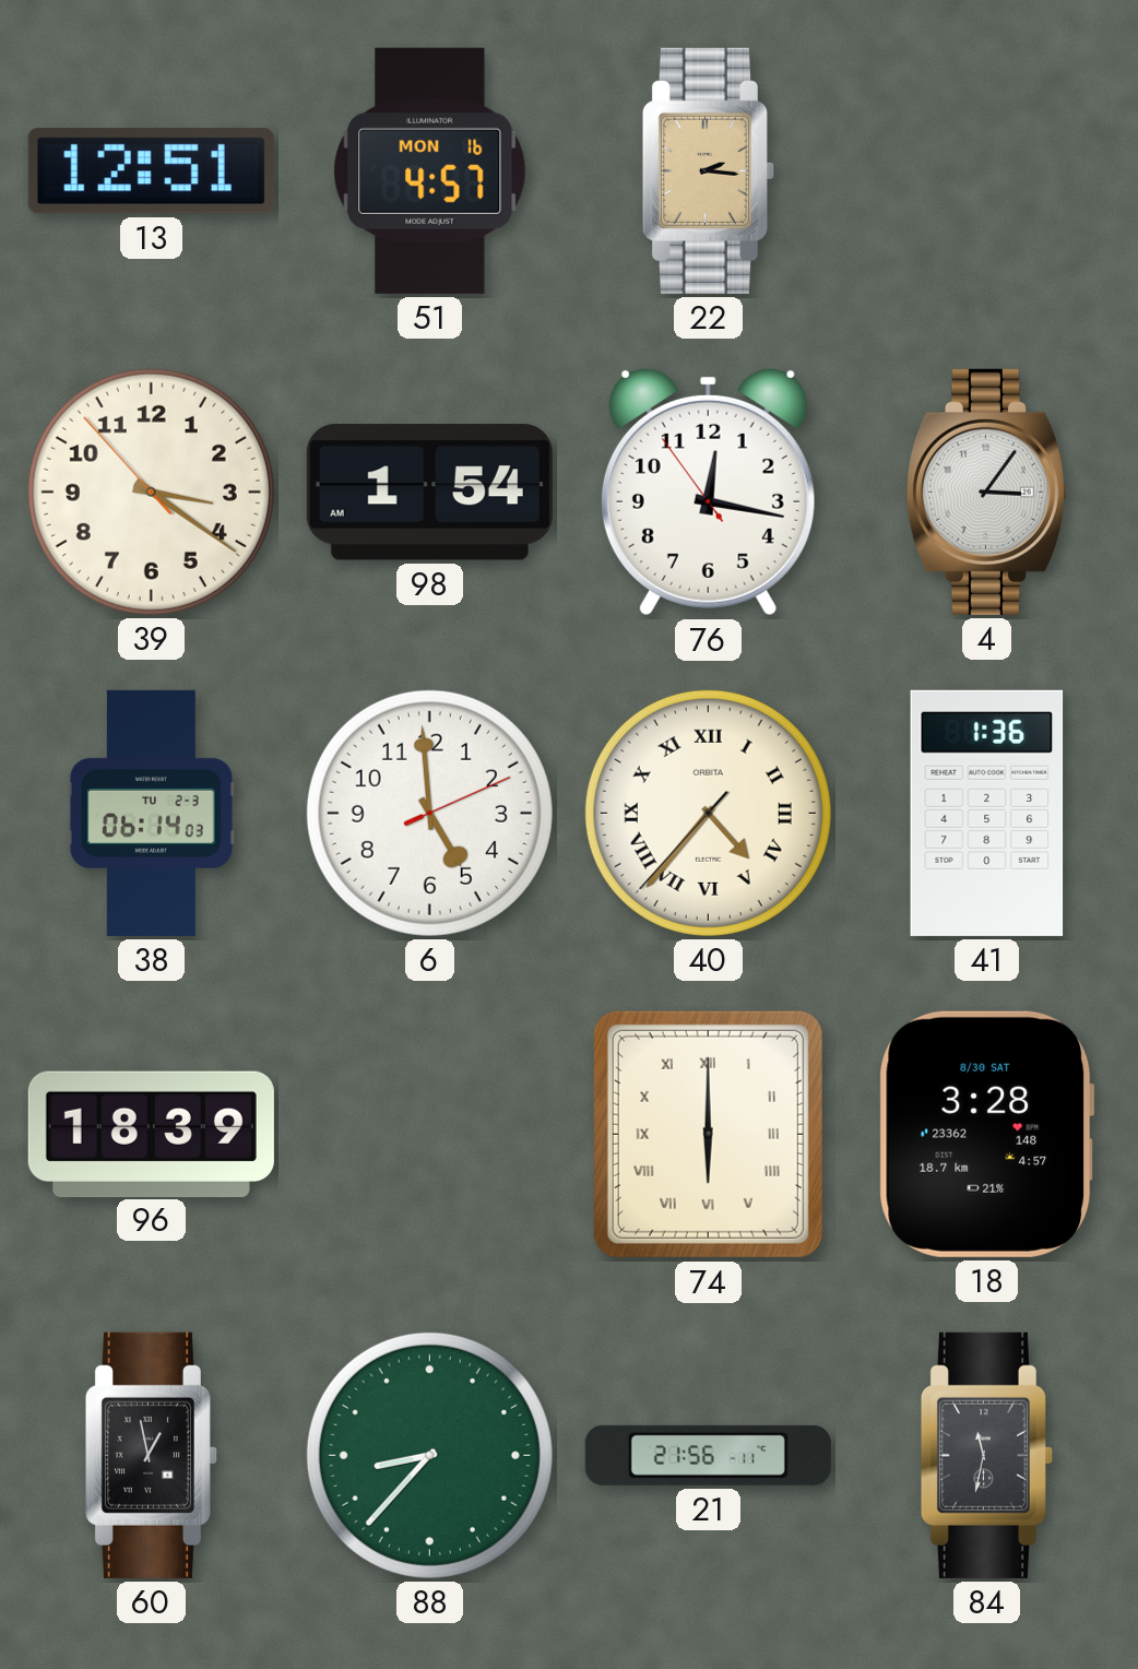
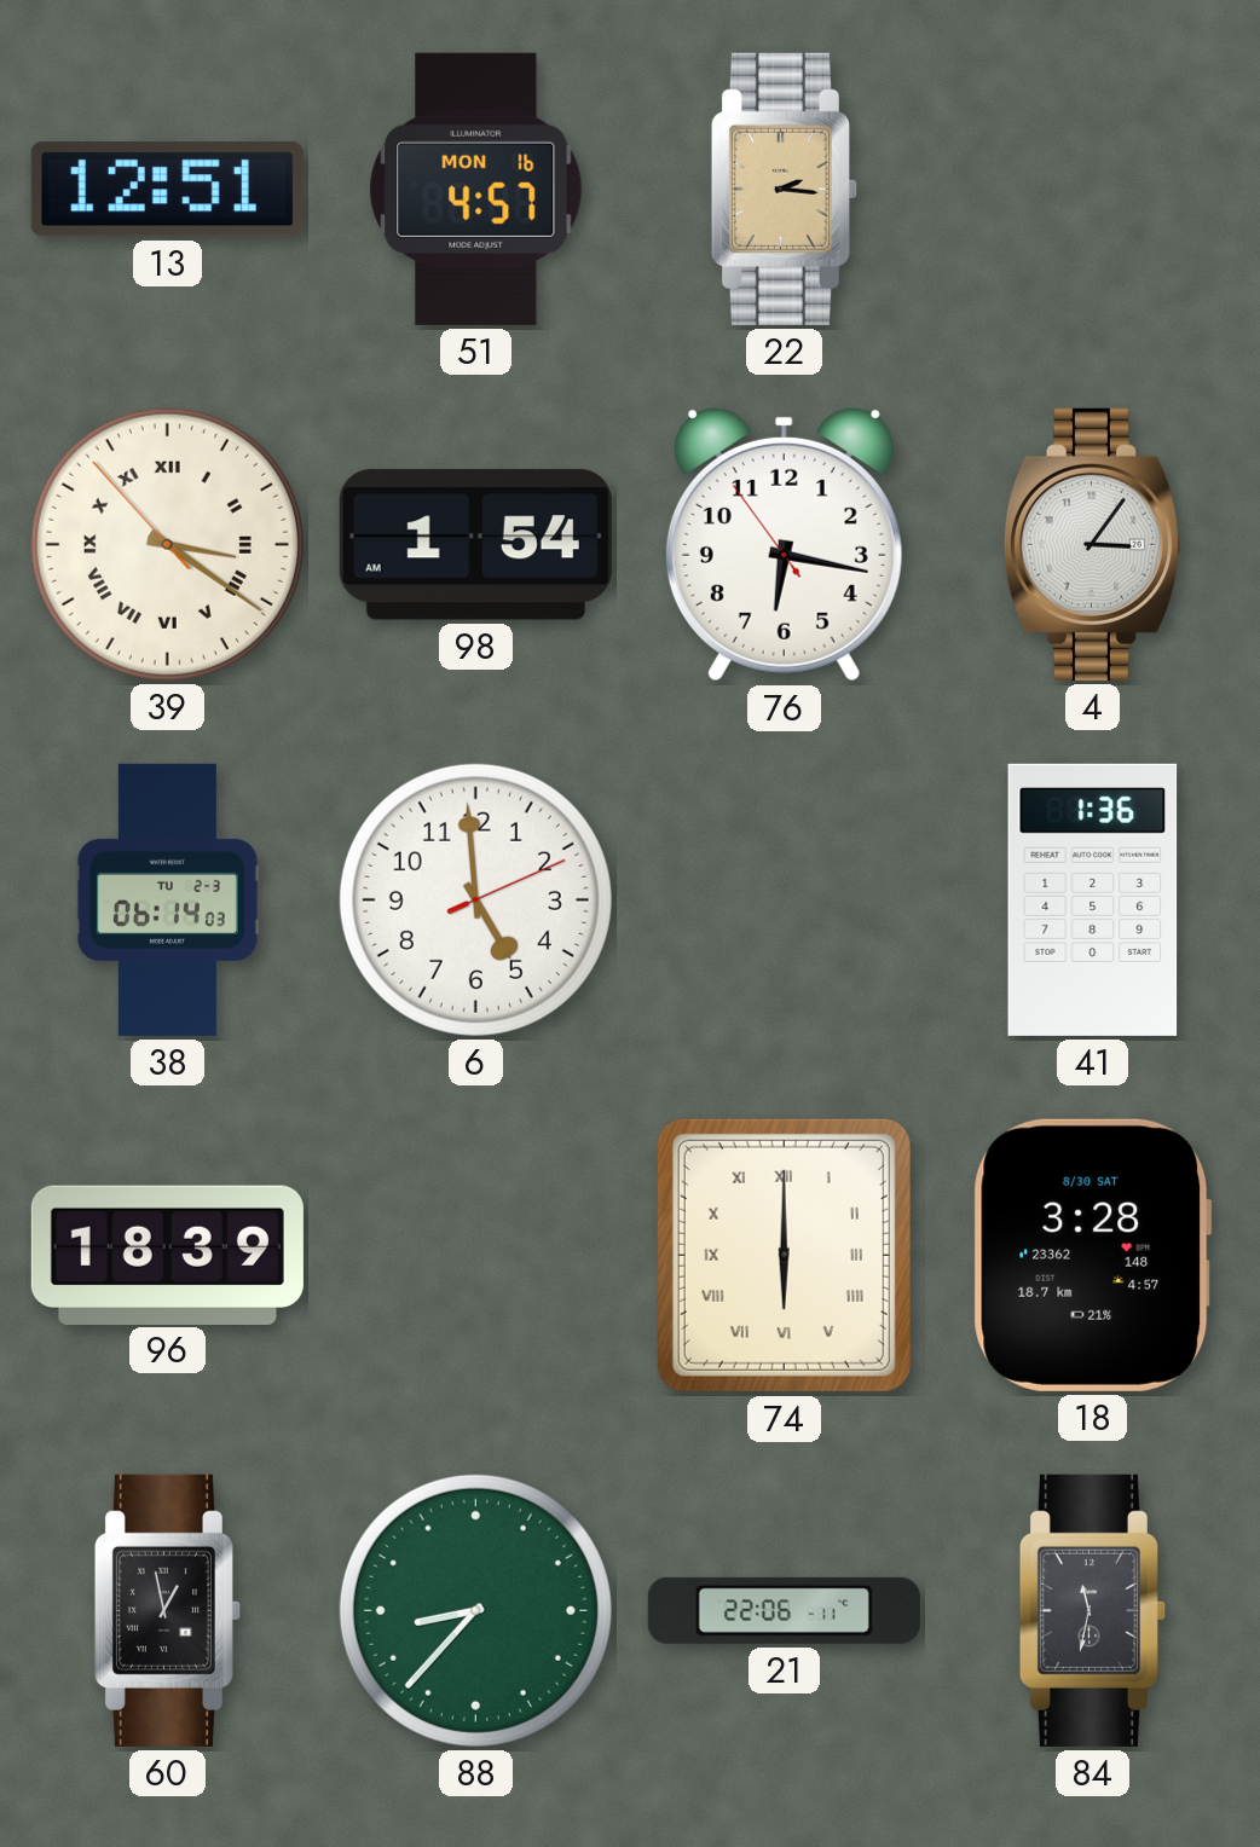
39 numerals: Arabic -> Roman (167, 544)
76: 12:16 -> 6:16 (784, 544)
40: 4:36 -> none (708, 813)
21: 21:56 -> 22:06 (784, 1610)
